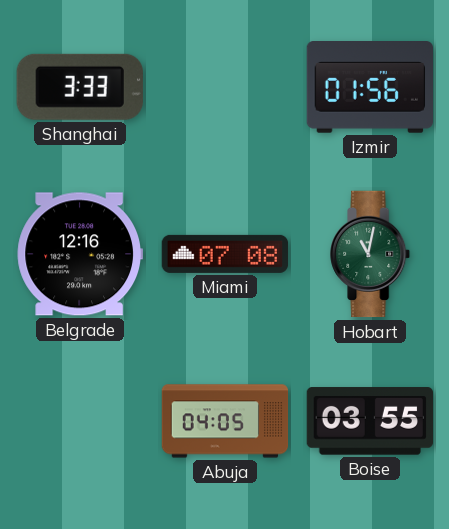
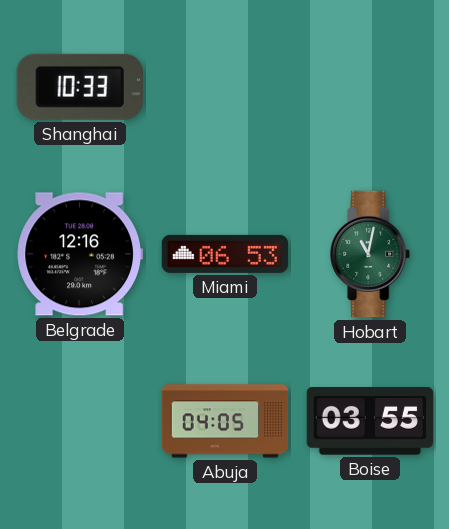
Shanghai: 3:33 -> 10:33 (80, 87)
Izmir: 01:56 -> none (369, 88)
Miami: 07:08 -> 06:53 (225, 254)
